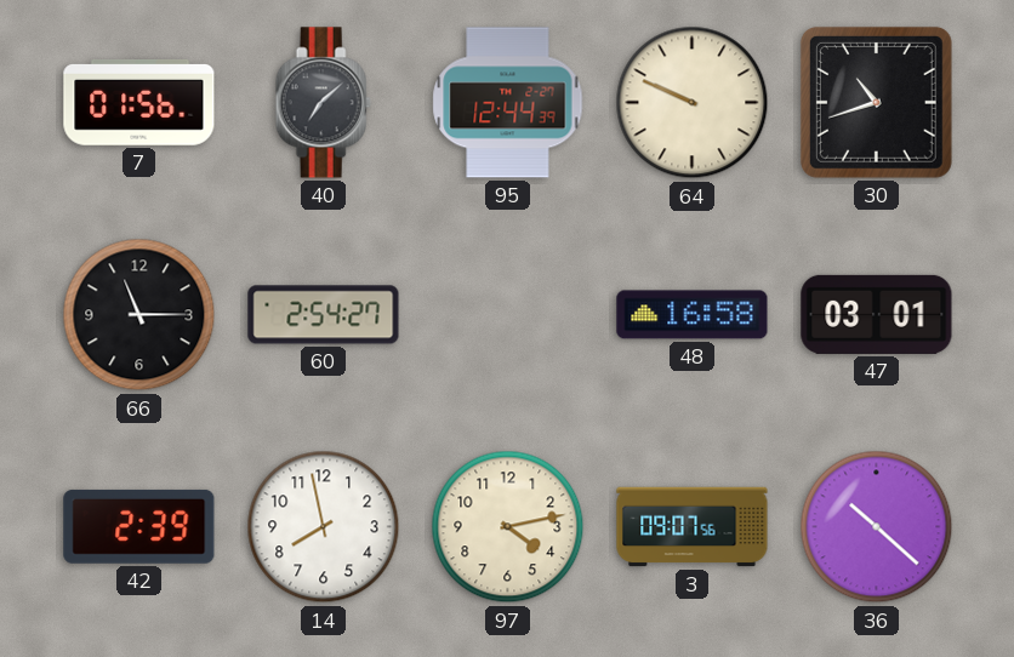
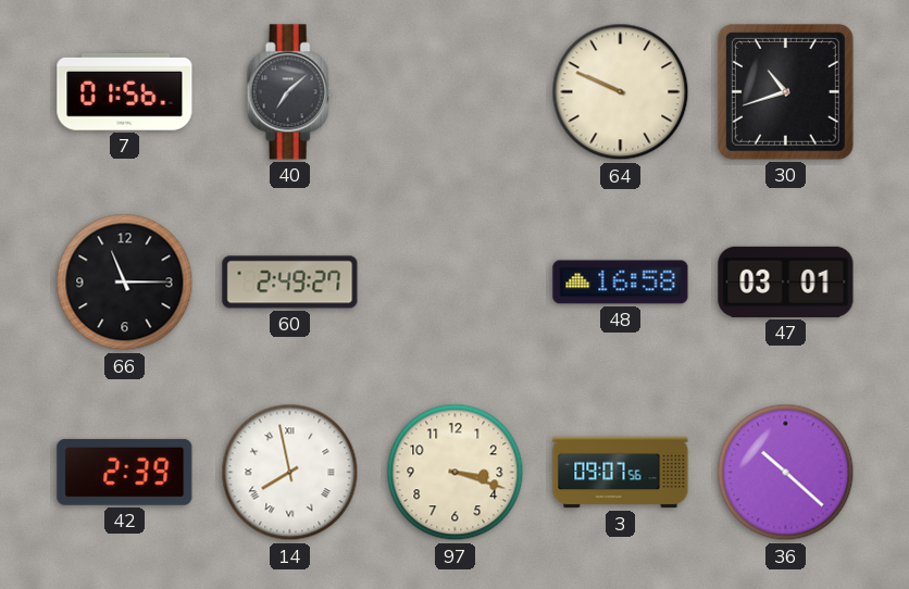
95: 12:44 -> none (508, 103)
60: 2:54 -> 2:49 (290, 283)
14 numerals: Arabic -> Roman (290, 473)
97: 4:13 -> 3:18 (456, 473)
